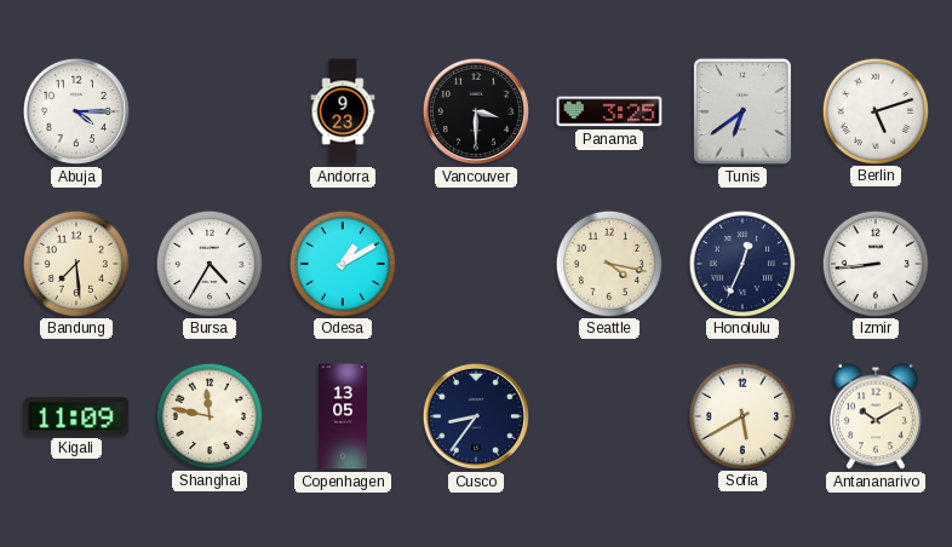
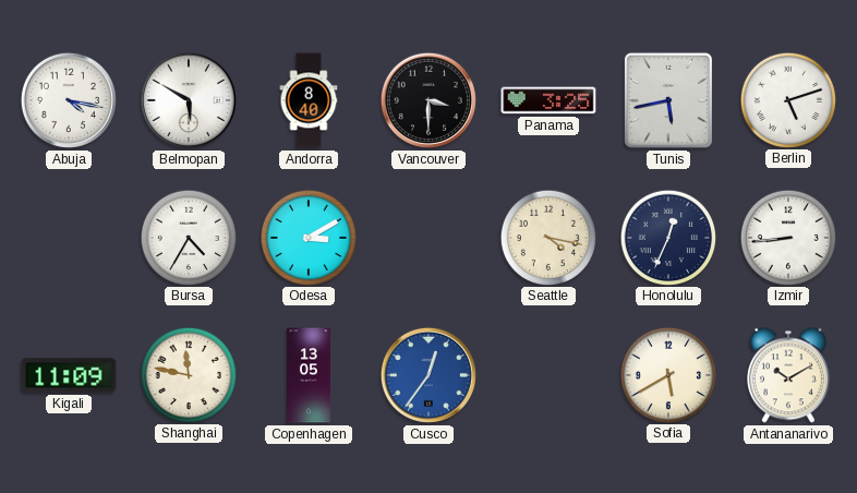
Abuja: 4:15 -> 4:17 (69, 100)
Belmopan: none -> 5:50 (189, 100)
Andorra: 9:23 -> 8:40 (309, 100)
Tunis: 6:39 -> 5:43 (668, 100)
Bandung: 7:29 -> none (75, 263)
Odesa: 1:10 -> 3:10 (307, 237)
Cusco: 8:36 -> 12:36 (428, 375)
Cusco dial: navy -> blue (428, 375)
